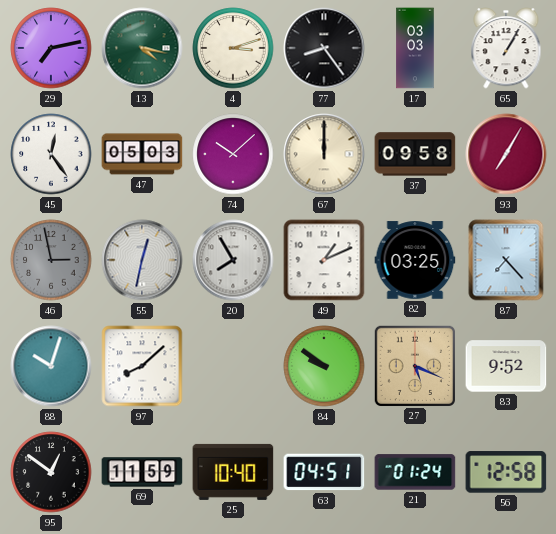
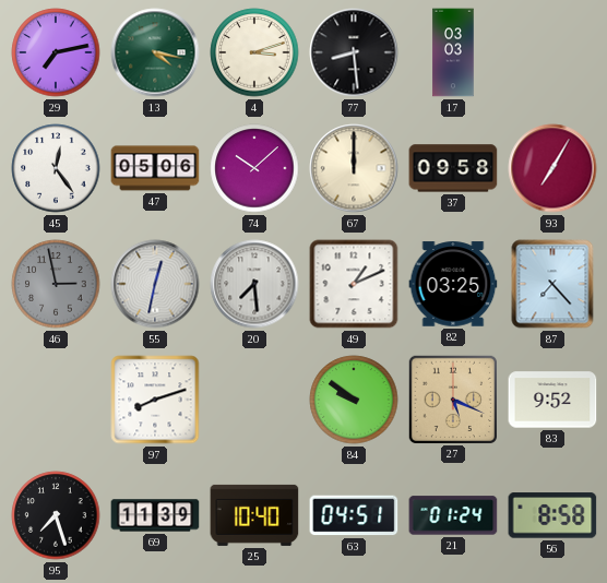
77: 8:24 -> 8:29 (354, 52)
65: 1:05 -> none (506, 48)
47: 05:03 -> 05:06 (155, 168)
20: 7:55 -> 7:29 (254, 284)
88: 10:03 -> none (51, 366)
97: 8:08 -> 8:12 (155, 400)
95: 12:51 -> 7:27 (56, 515)
69: 11:59 -> 11:39 (155, 515)
56: 12:58 -> 8:58 (552, 515)
